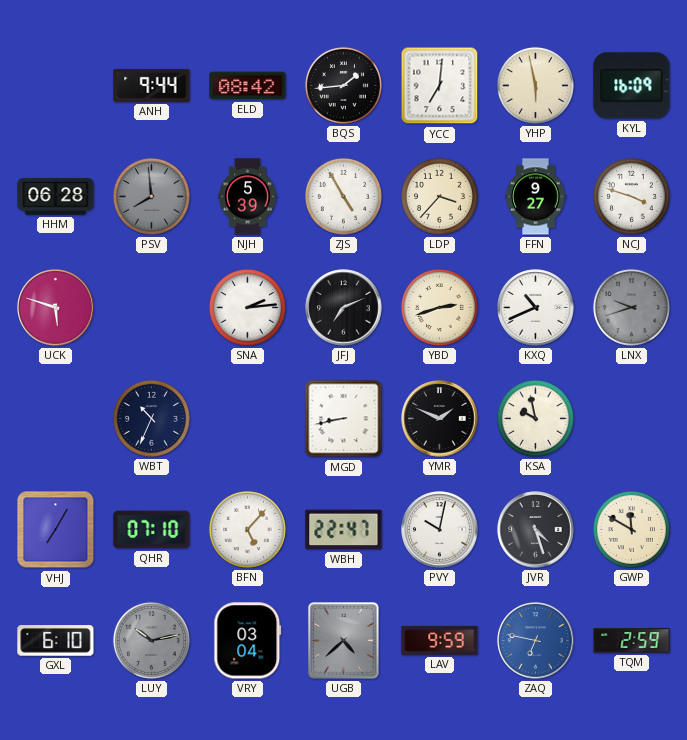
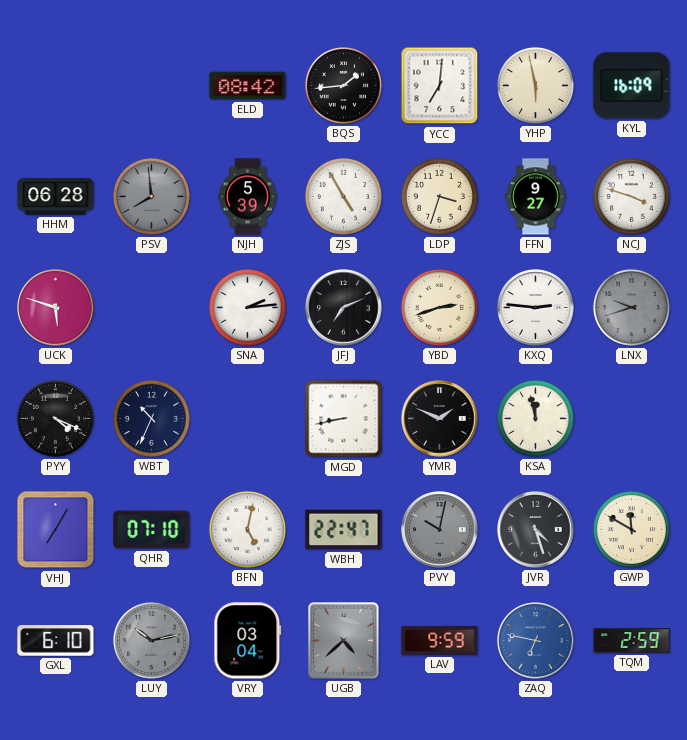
ANH: 9:44 -> none (152, 85)
LDP: 3:37 -> 3:33 (439, 196)
KXQ: 10:41 -> 2:46 (536, 308)
PYY: none -> 4:19 (55, 418)
KSA: 9:58 -> 11:58 (535, 418)
BFN: 5:07 -> 5:02 (247, 529)
PVY dial: white -> grey (440, 530)
